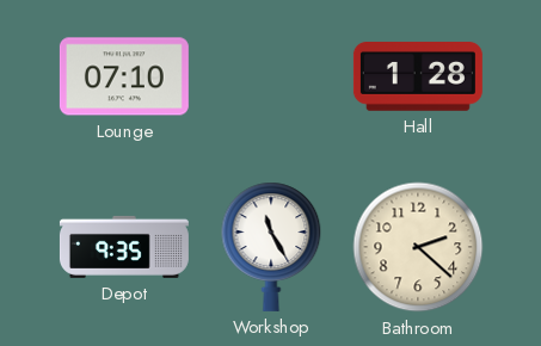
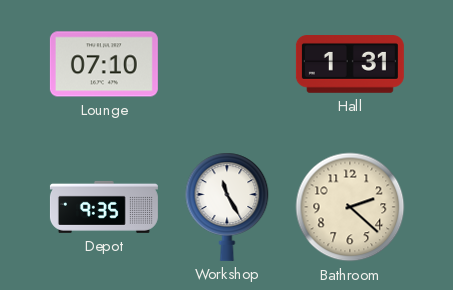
Hall: 1:28 -> 1:31 (350, 65)
